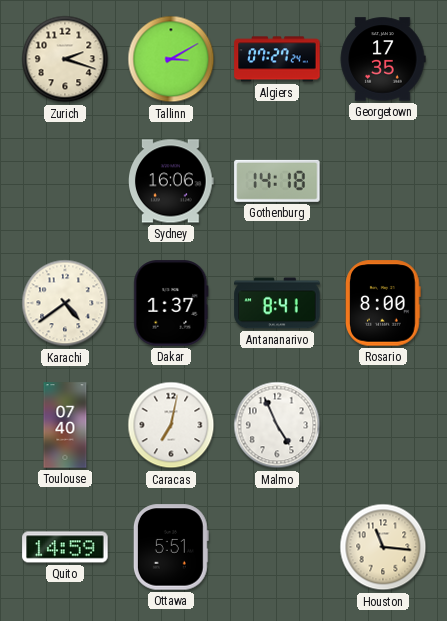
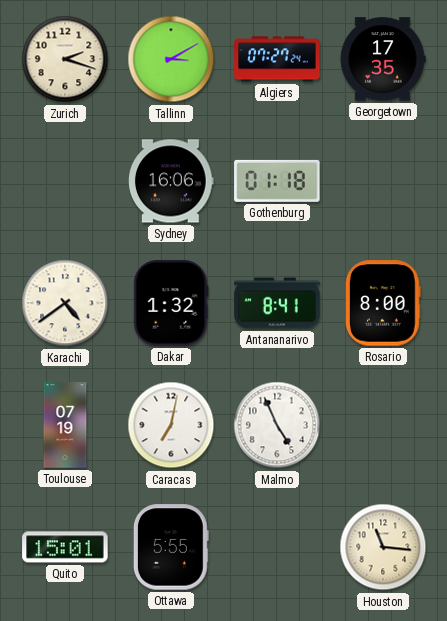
Gothenburg: 14:18 -> 01:18 (277, 181)
Dakar: 1:37 -> 1:32 (171, 303)
Toulouse: 07:40 -> 07:19 (65, 425)
Quito: 14:59 -> 15:01 (65, 547)
Ottawa: 5:51 -> 5:55 (171, 547)
